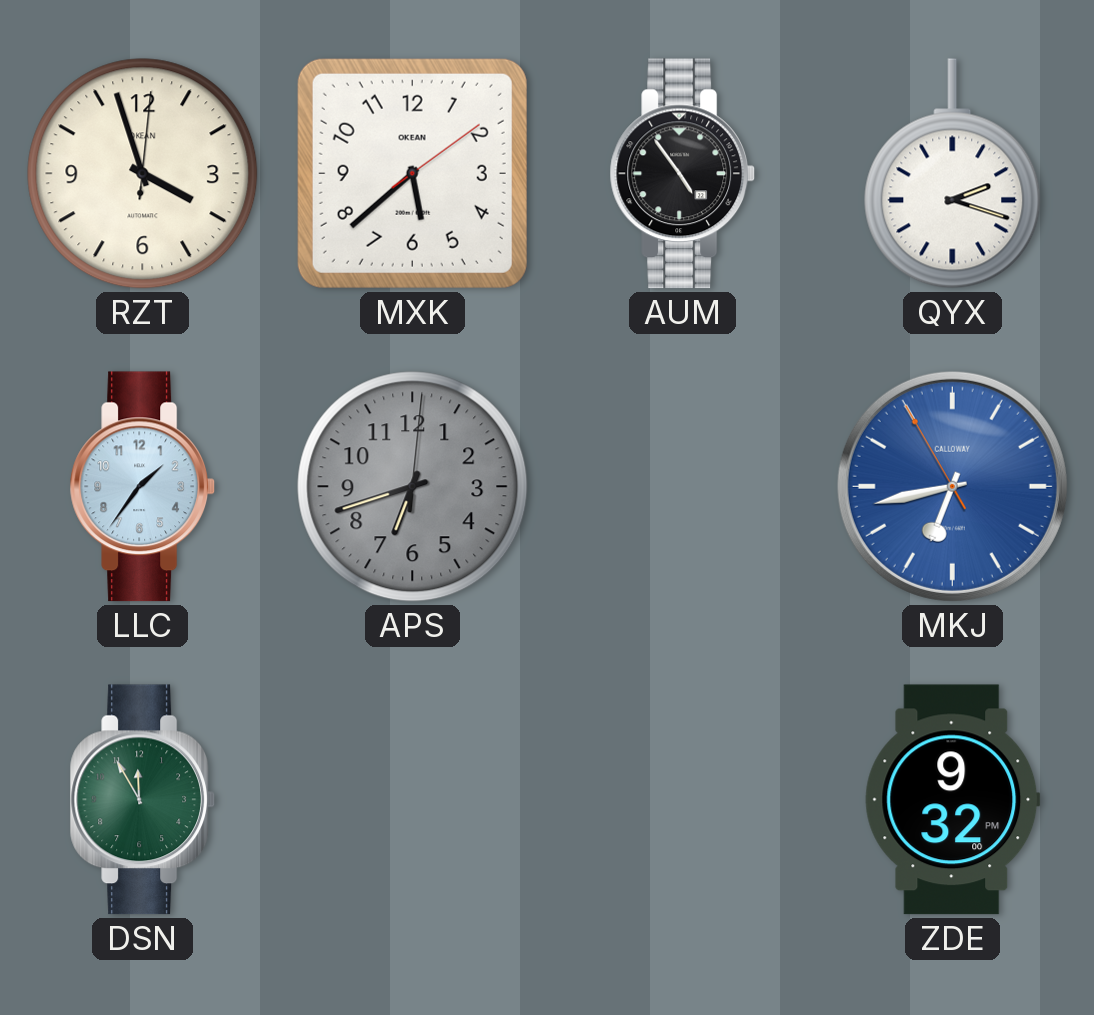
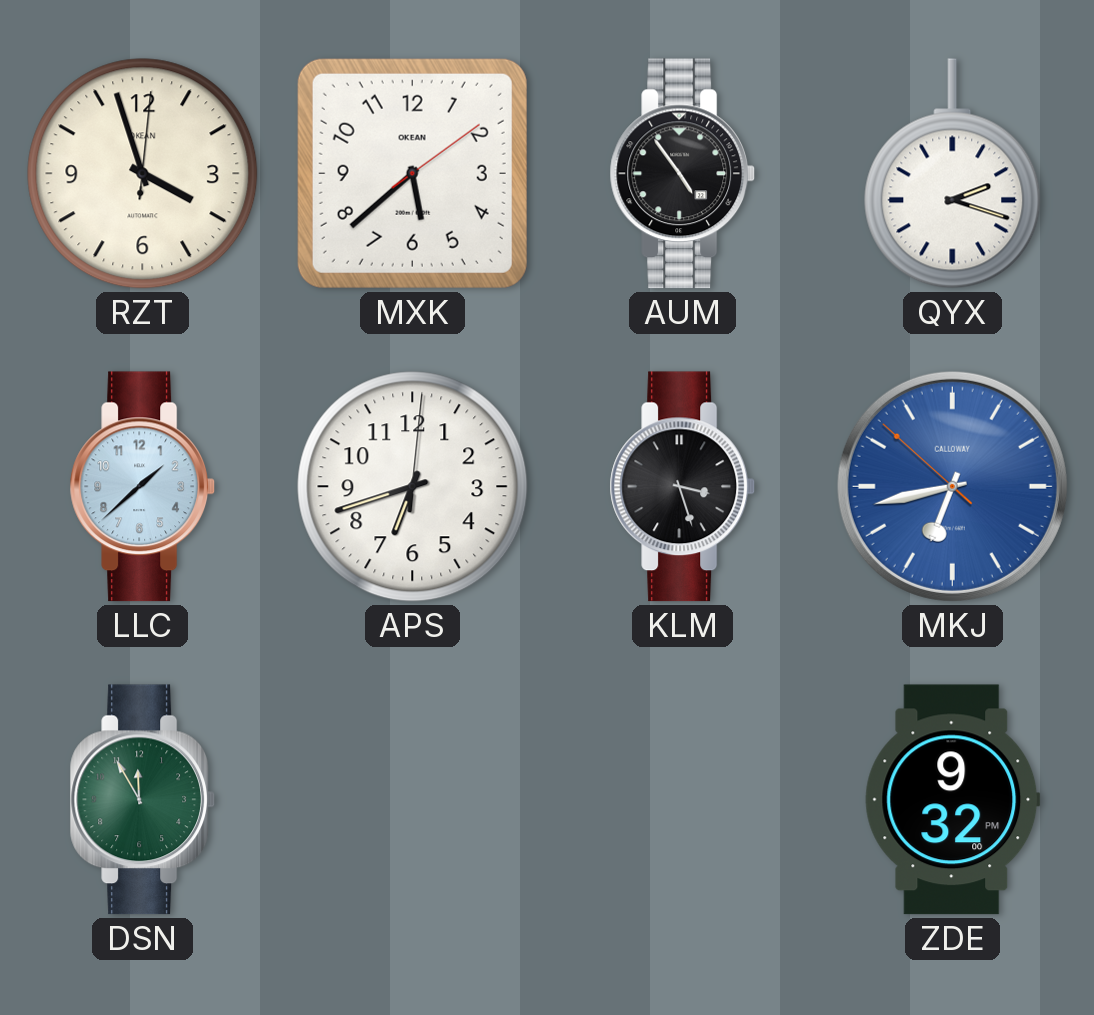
LLC: 1:36 -> 1:38 (143, 487)
APS dial: grey -> white (413, 487)
KLM: none -> 3:27 (683, 487)
MKJ: 6:42:55 -> 6:42:52 (952, 486)
